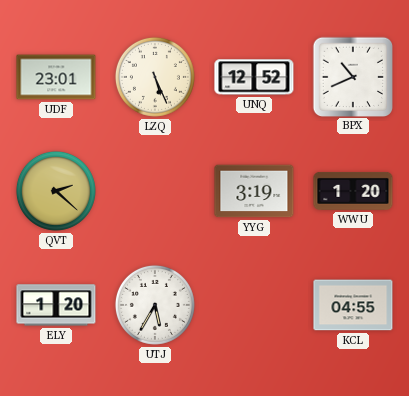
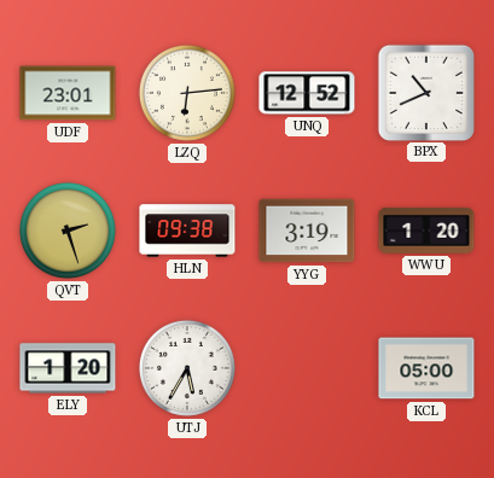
LZQ: 5:26 -> 6:14 (187, 93)
QVT: 2:22 -> 2:27 (68, 231)
HLN: none -> 09:38 (187, 231)
KCL: 04:55 -> 05:00 (426, 368)
